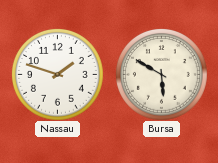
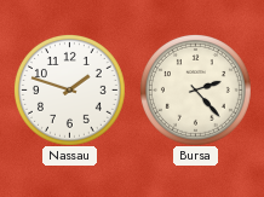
Bursa: 5:50 -> 2:23 (195, 89)
